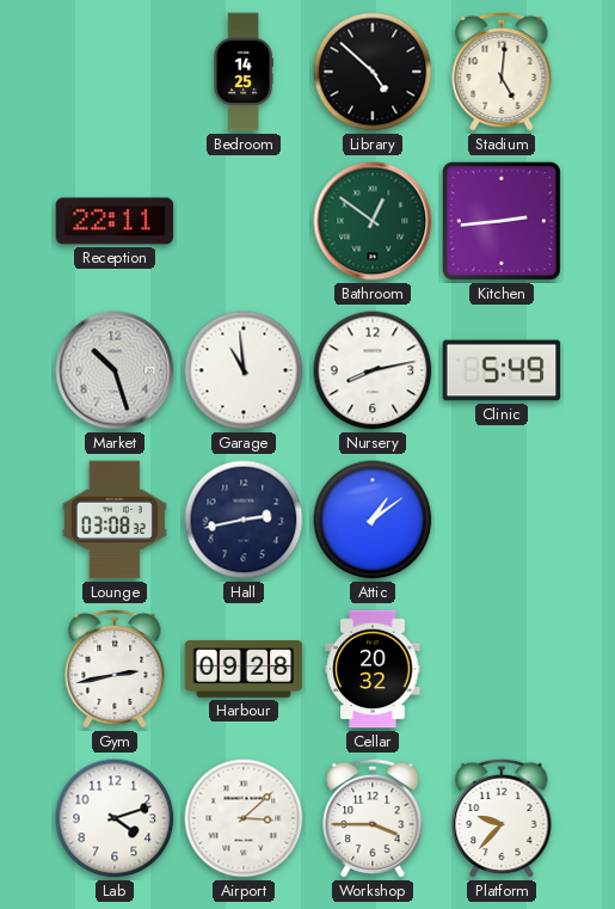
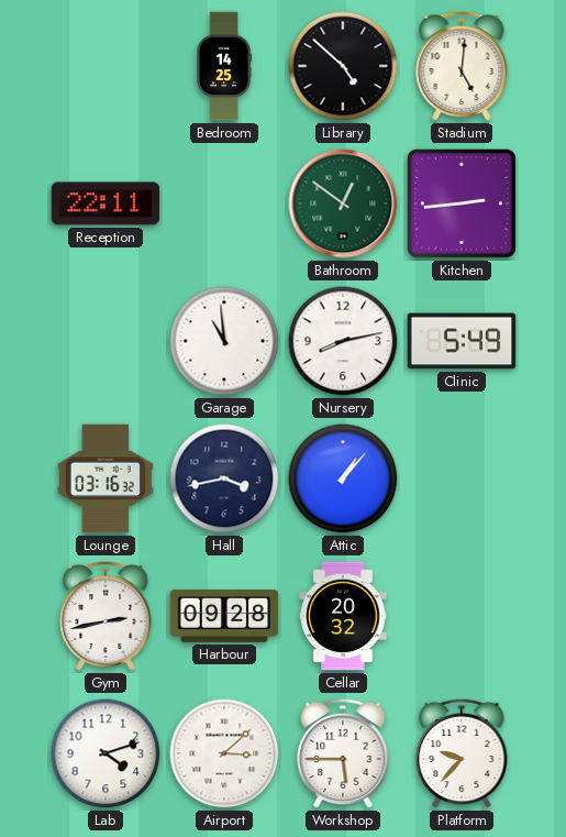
Market: 10:27 -> none (115, 370)
Lounge: 03:08 -> 03:16 (106, 478)
Hall: 2:43 -> 3:43 (224, 478)
Attic: 1:09 -> 1:07 (343, 478)
Workshop: 3:45 -> 5:45 (343, 753)
